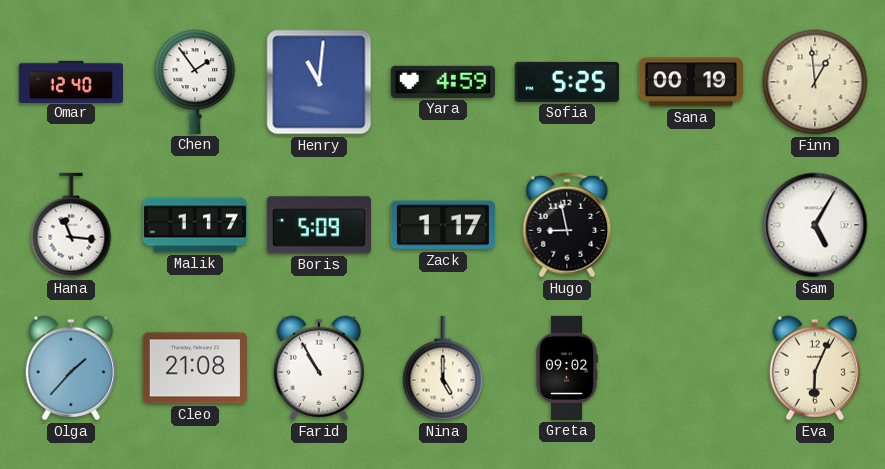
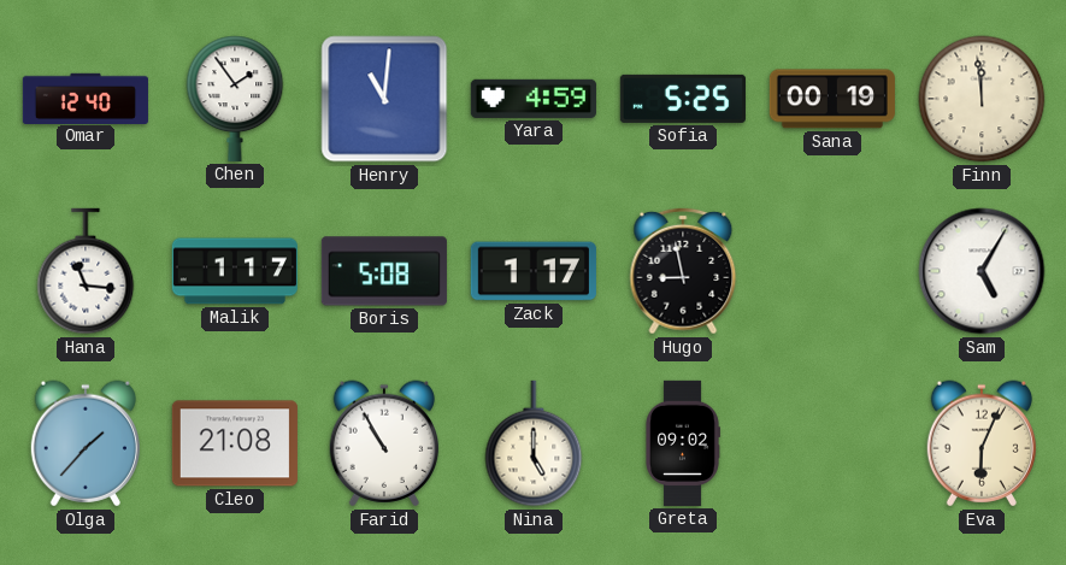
Finn: 12:59 -> 11:59 (982, 99)
Boris: 5:09 -> 5:08 (384, 271)
